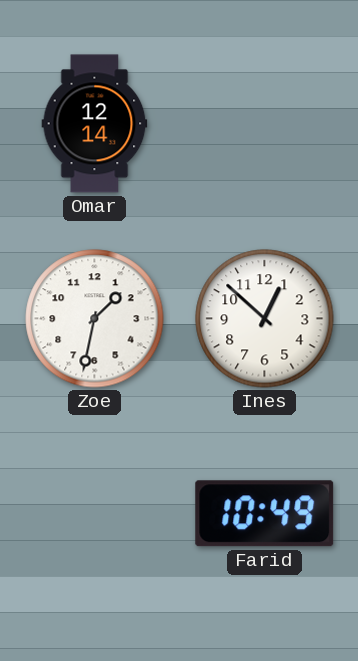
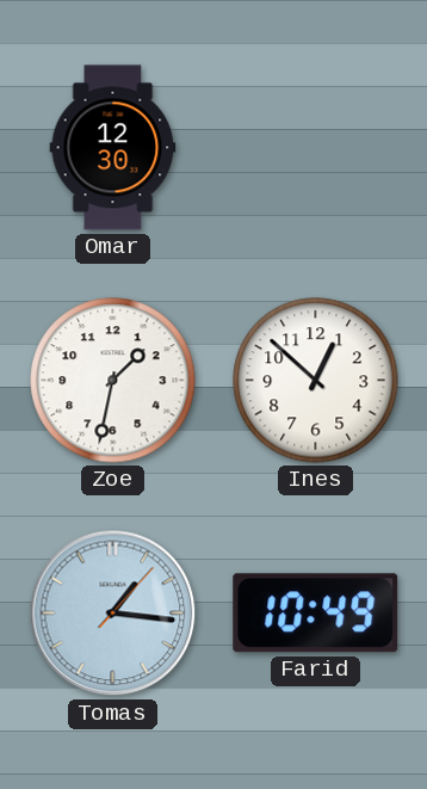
Omar: 12:14 -> 12:30 (113, 148)
Tomas: none -> 1:16 (113, 614)
